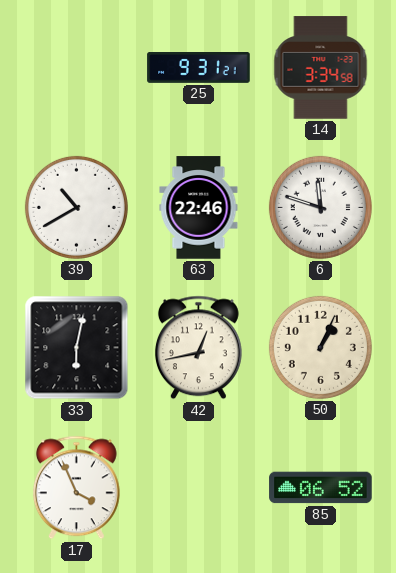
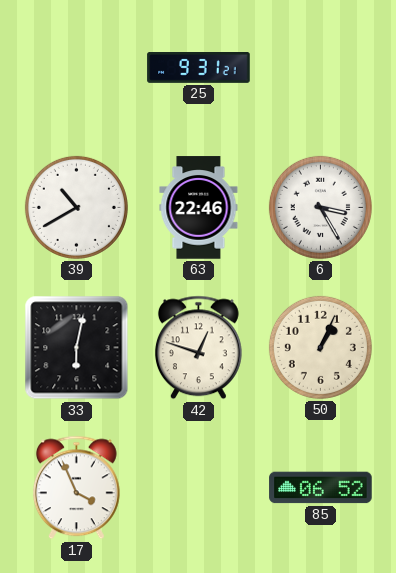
14: 3:34 -> none (321, 68)
6: 11:48 -> 3:25 (320, 207)
42: 12:43 -> 12:48 (198, 348)
